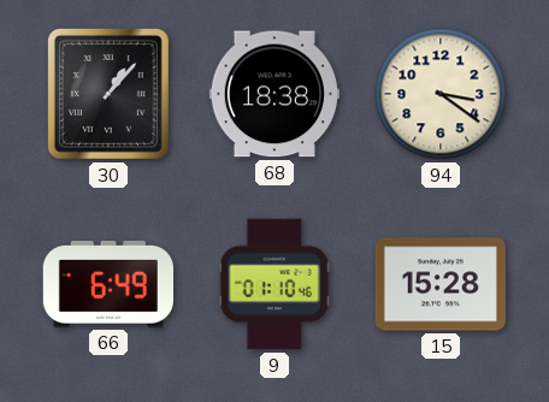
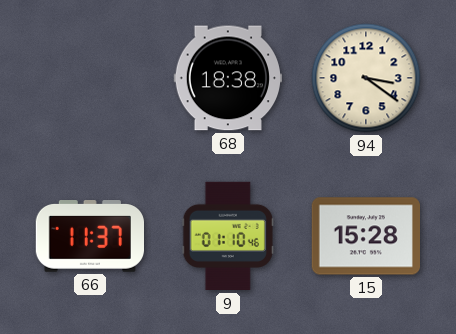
30: 1:07 -> none (108, 94)
66: 6:49 -> 11:37 (89, 237)
